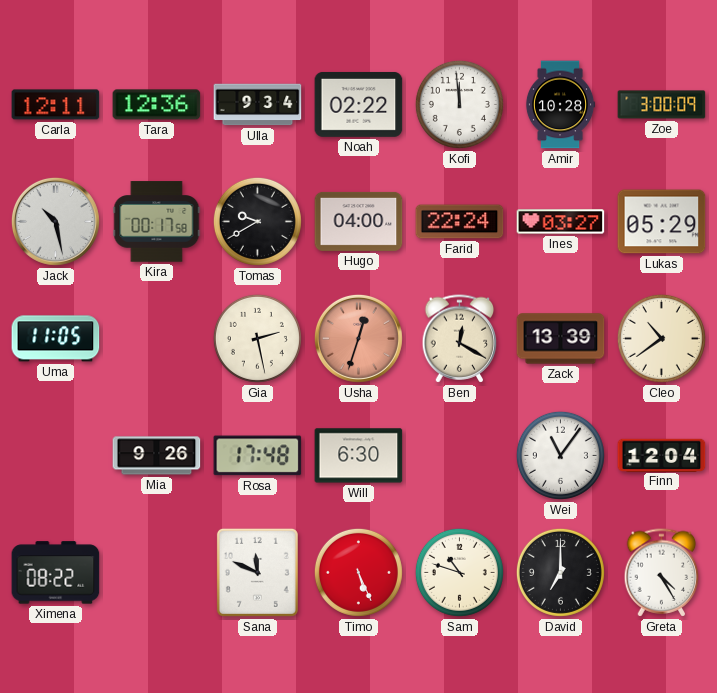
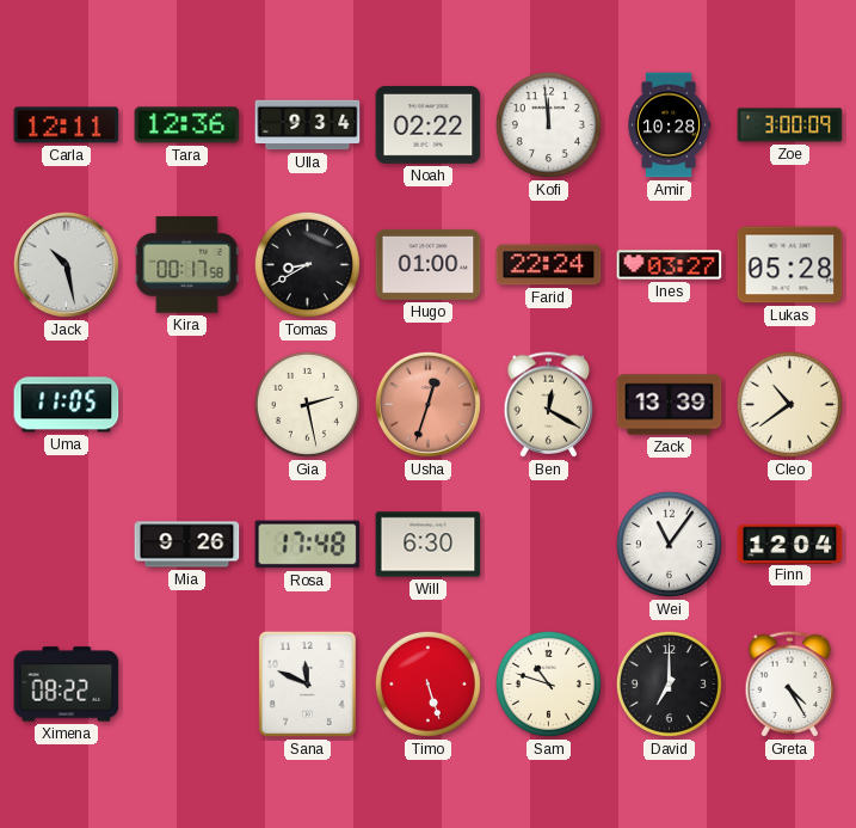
Tomas: 9:40 -> 8:40 (307, 264)
Hugo: 04:00 -> 01:00 (429, 264)
Lukas: 05:29 -> 05:28 (790, 265)
Timo: 5:26 -> 5:27 (427, 683)
